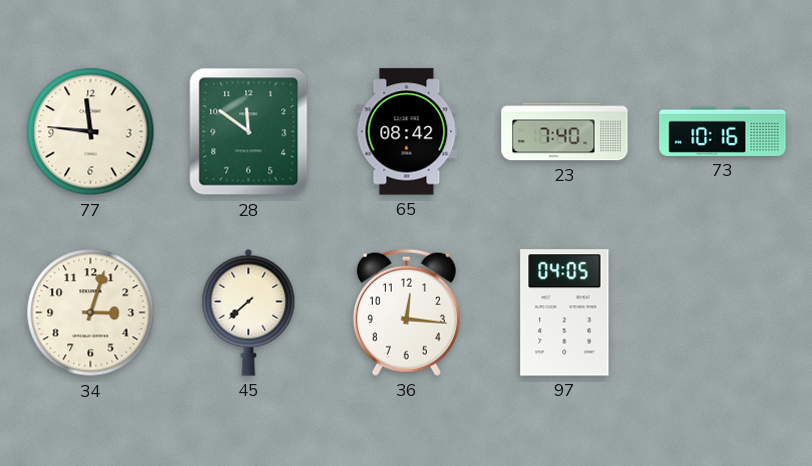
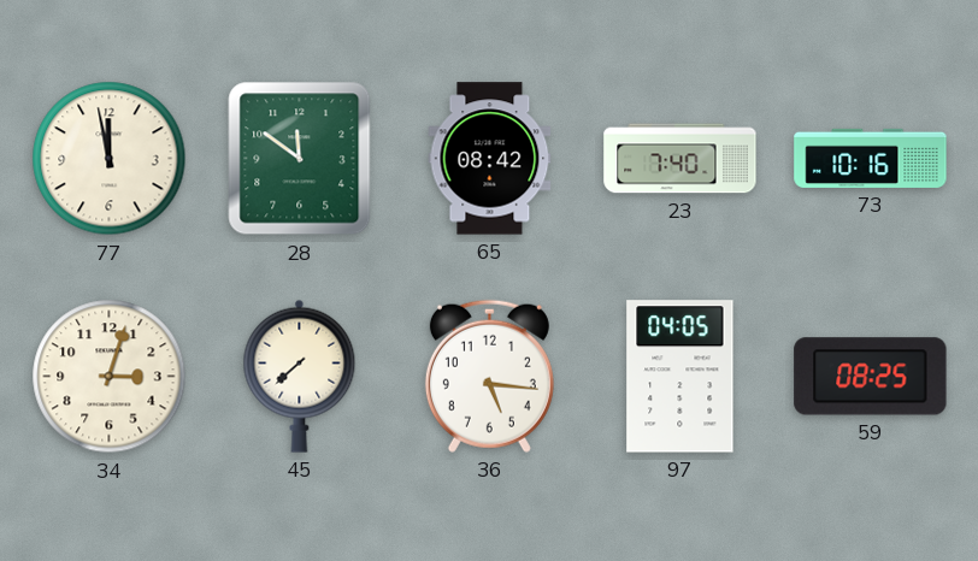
77: 11:46 -> 11:58 (110, 159)
36: 12:16 -> 5:16 (489, 376)
59: none -> 08:25 (871, 377)
